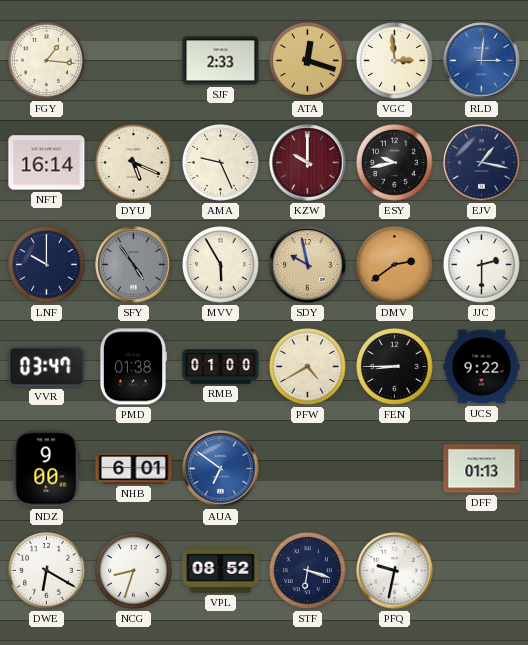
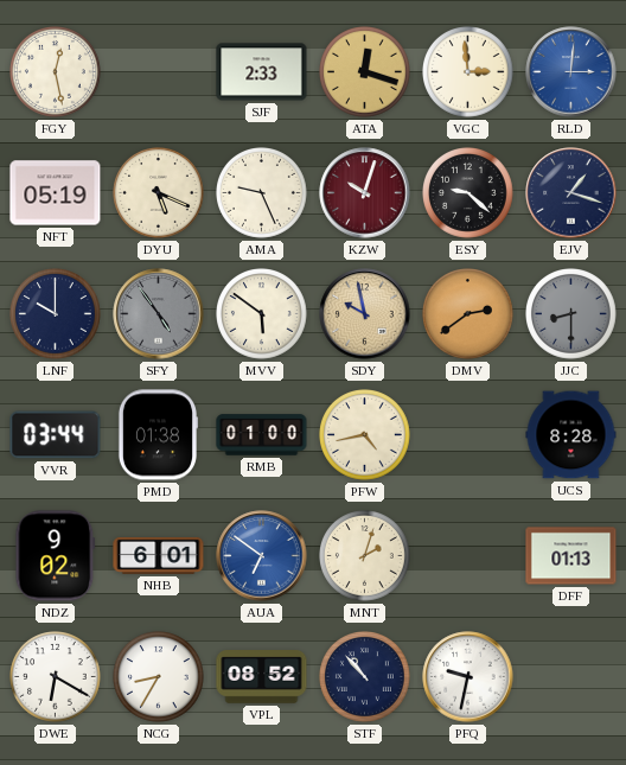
FGY: 1:16 -> 12:28 (56, 72)
NFT: 16:14 -> 05:19 (56, 193)
KZW: 10:00 -> 10:03 (365, 193)
ESY: 9:43 -> 9:22 (468, 193)
EJV: 1:17 -> 1:18 (571, 193)
MVV: 5:55 -> 5:51 (262, 314)
JJC: 2:30 -> 8:30 (571, 314)
JJC dial: white -> grey (571, 314)
VVR: 03:47 -> 03:44 (56, 435)
PFW: 4:40 -> 4:43 (365, 435)
FEN: 8:45 -> none (395, 367)
UCS: 9:22 -> 8:28 (571, 435)
NDZ: 9:00 -> 9:02 (56, 556)
MNT: none -> 2:03 (365, 556)
NCG: 8:33 -> 8:35 (159, 677)
STF: 6:18 -> 10:53 (365, 677)
